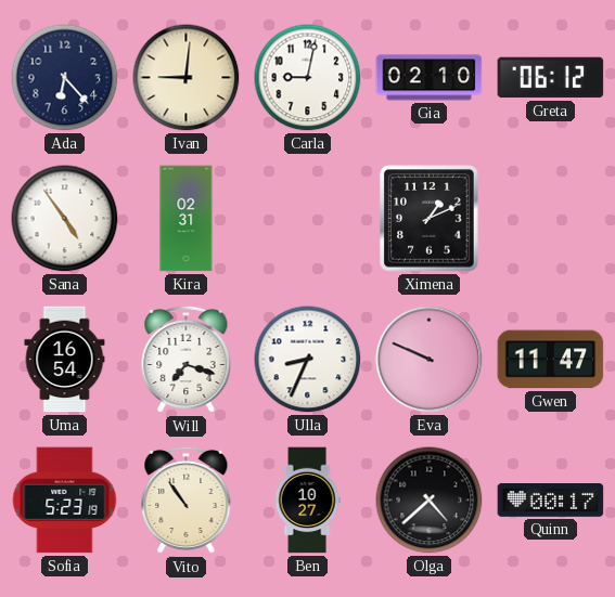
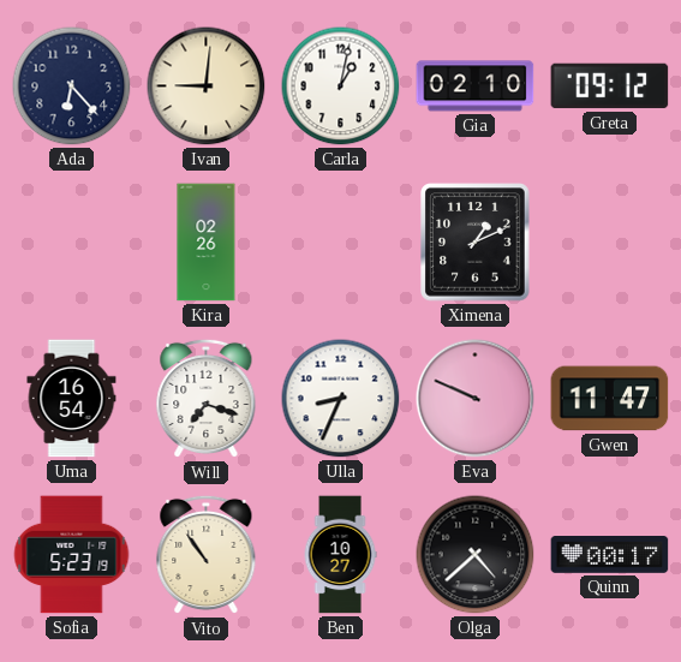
Carla: 9:02 -> 1:02 (341, 87)
Greta: 06:12 -> 09:12 (610, 87)
Sana: 4:54 -> none (65, 219)
Kira: 02:31 -> 02:26 (207, 243)
